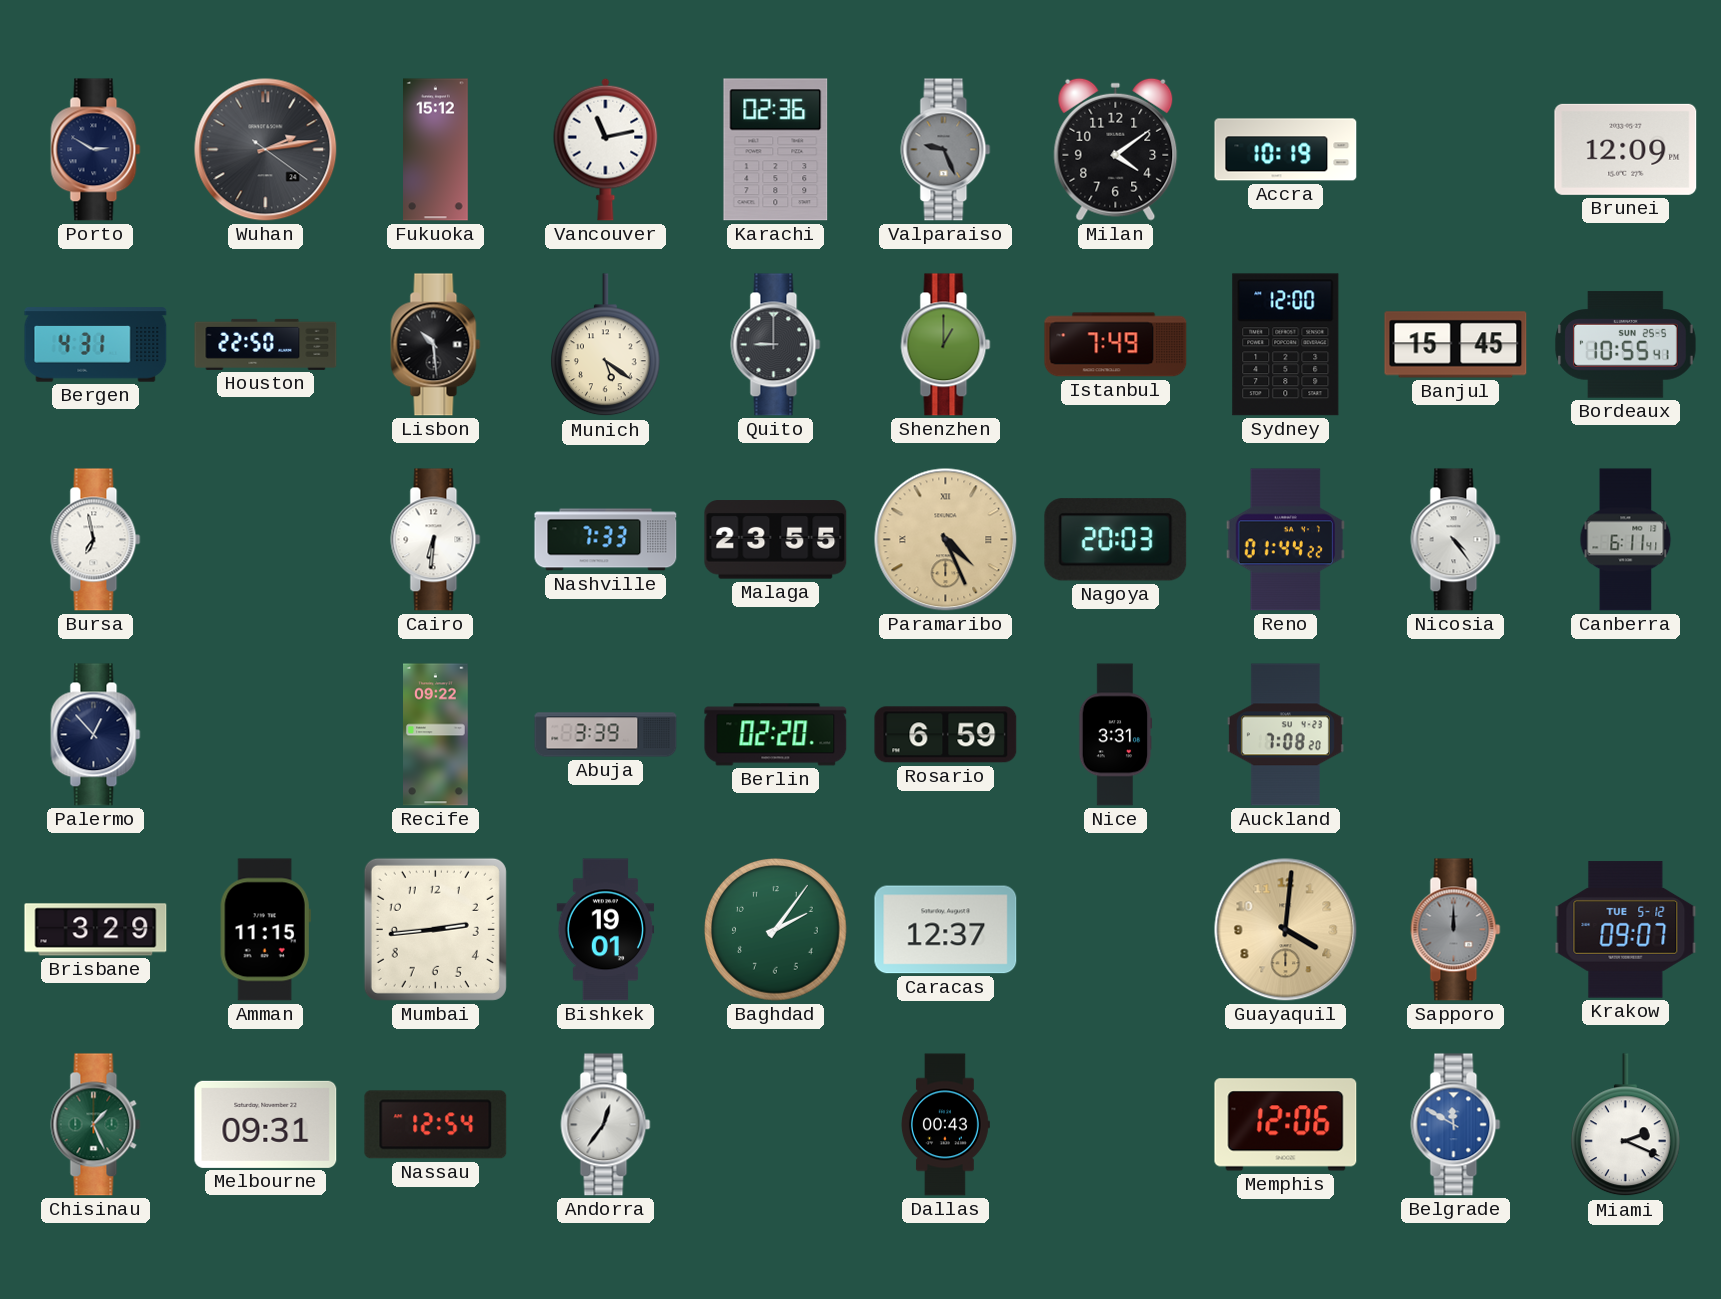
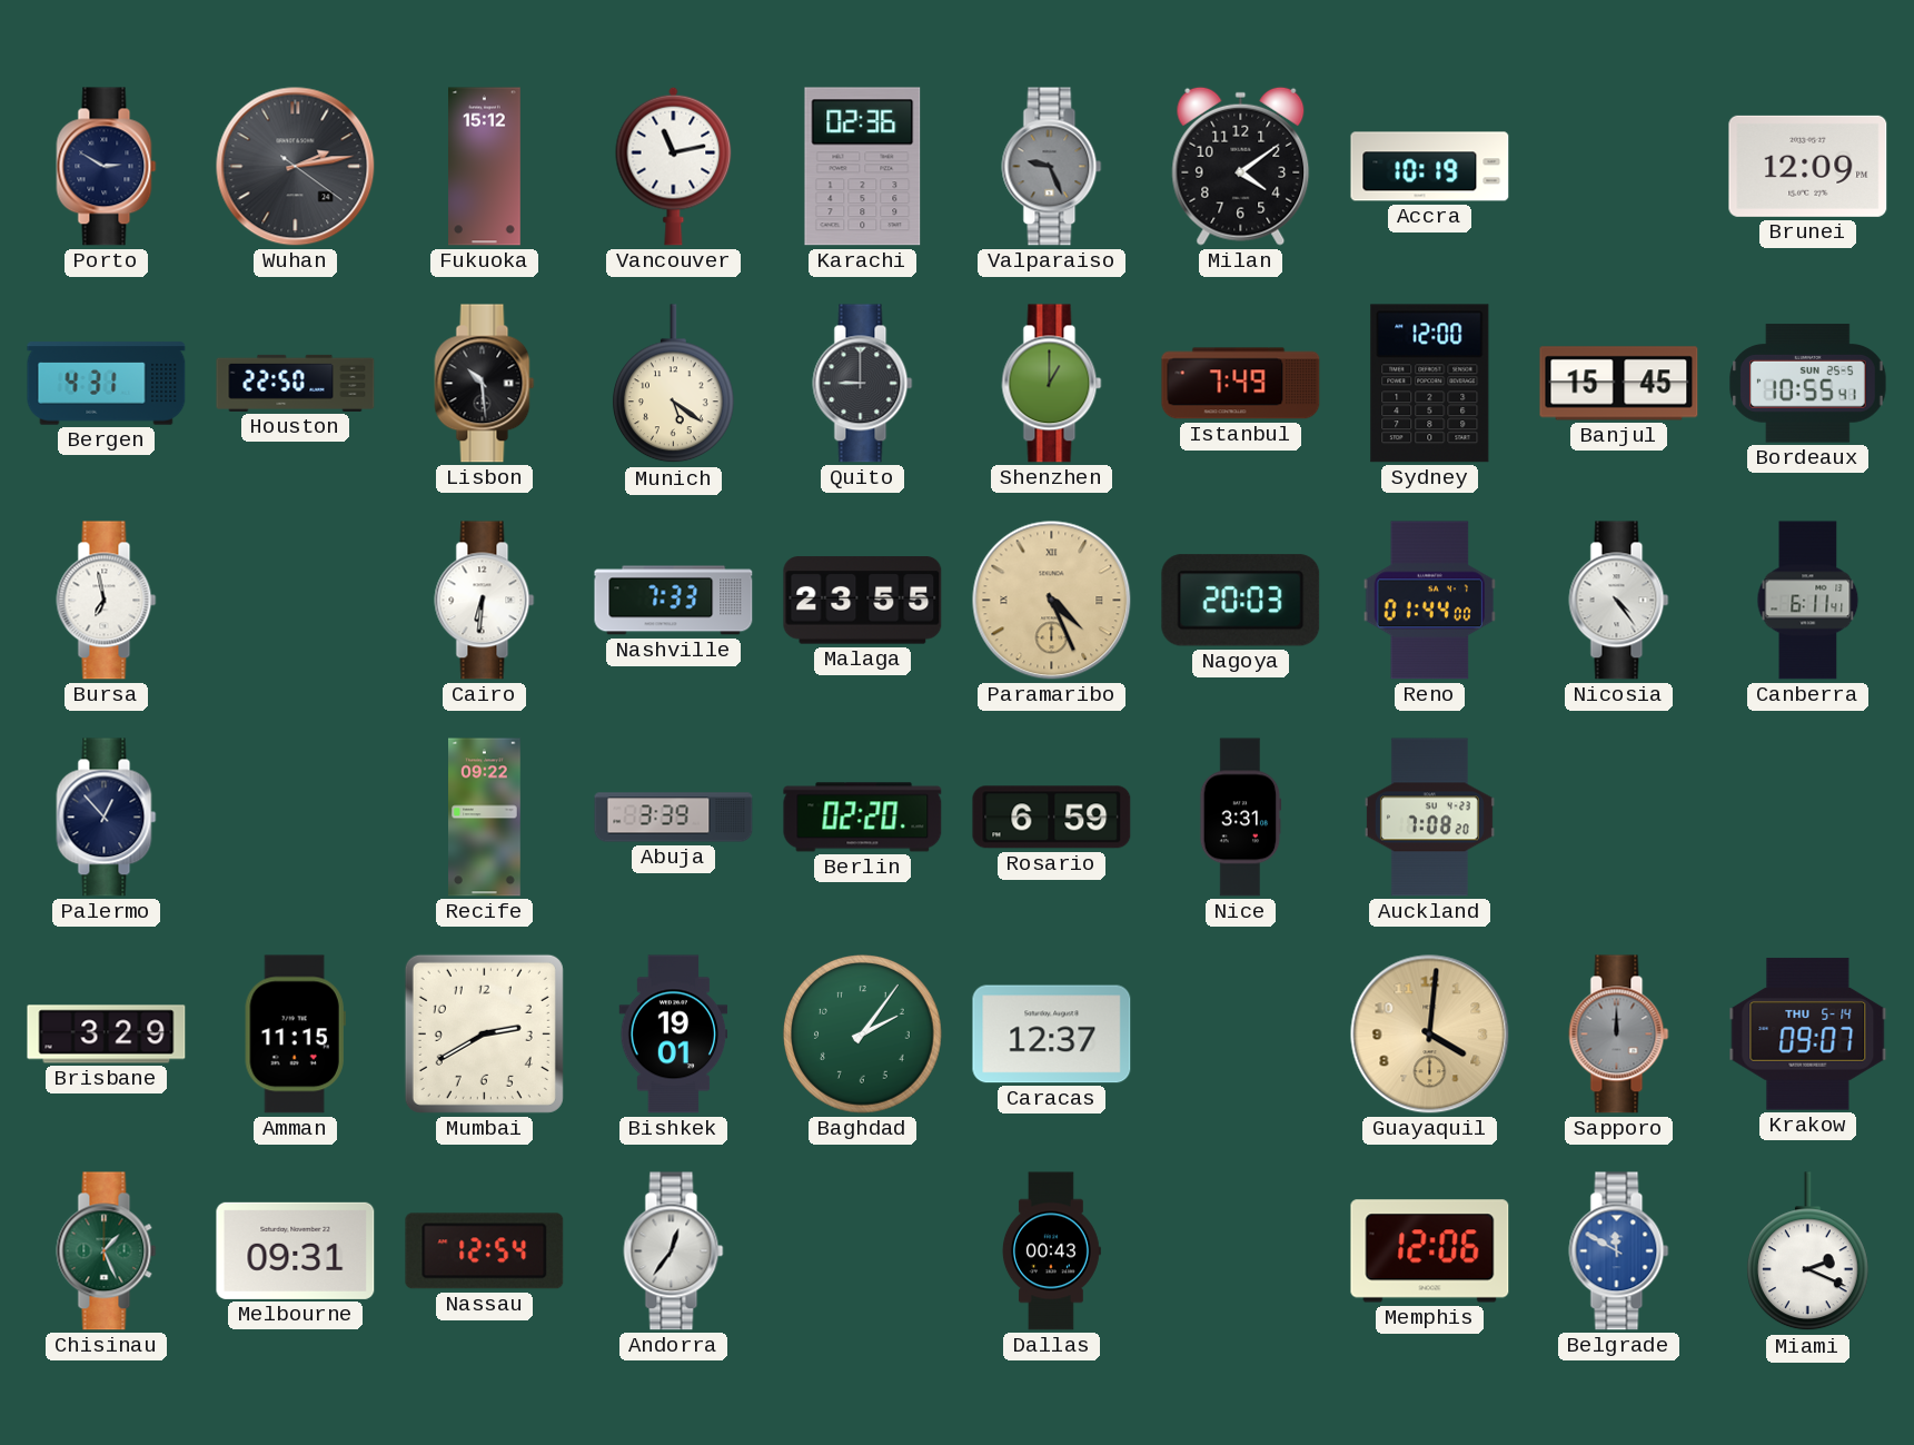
Reno: 01:44:22 -> 01:44:00 (1429, 601)
Mumbai: 2:44 -> 2:40 (484, 1033)
Krakow date: TUE 5-12 -> THU 5-14 (1808, 1035)
